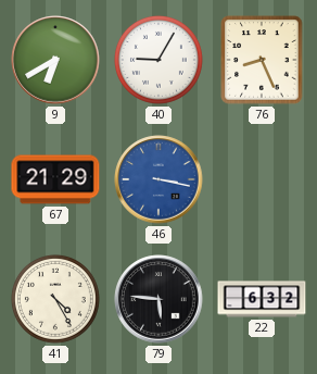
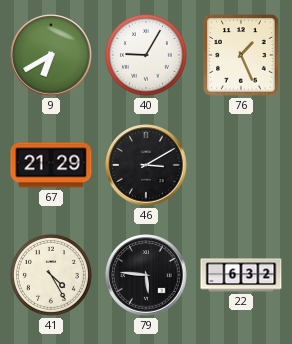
76: 8:26 -> 1:26 (241, 55)
46: 3:17 -> 3:10 (146, 165)
46 dial: blue -> black (146, 165)
